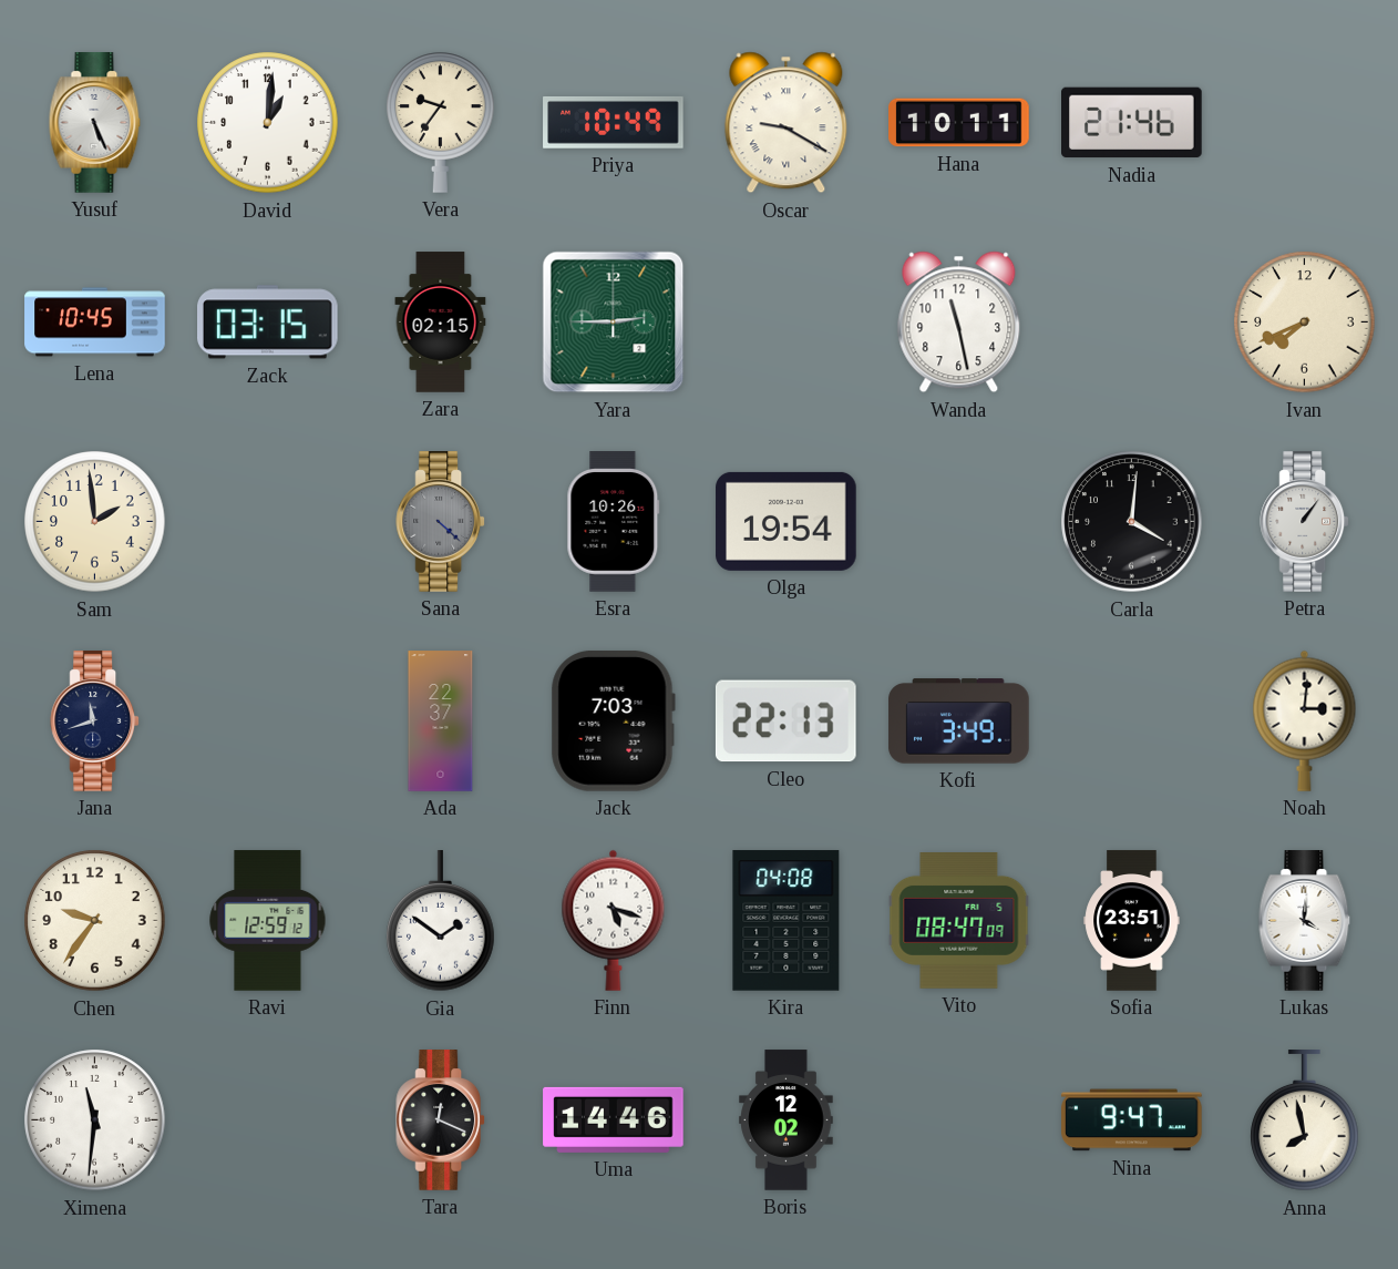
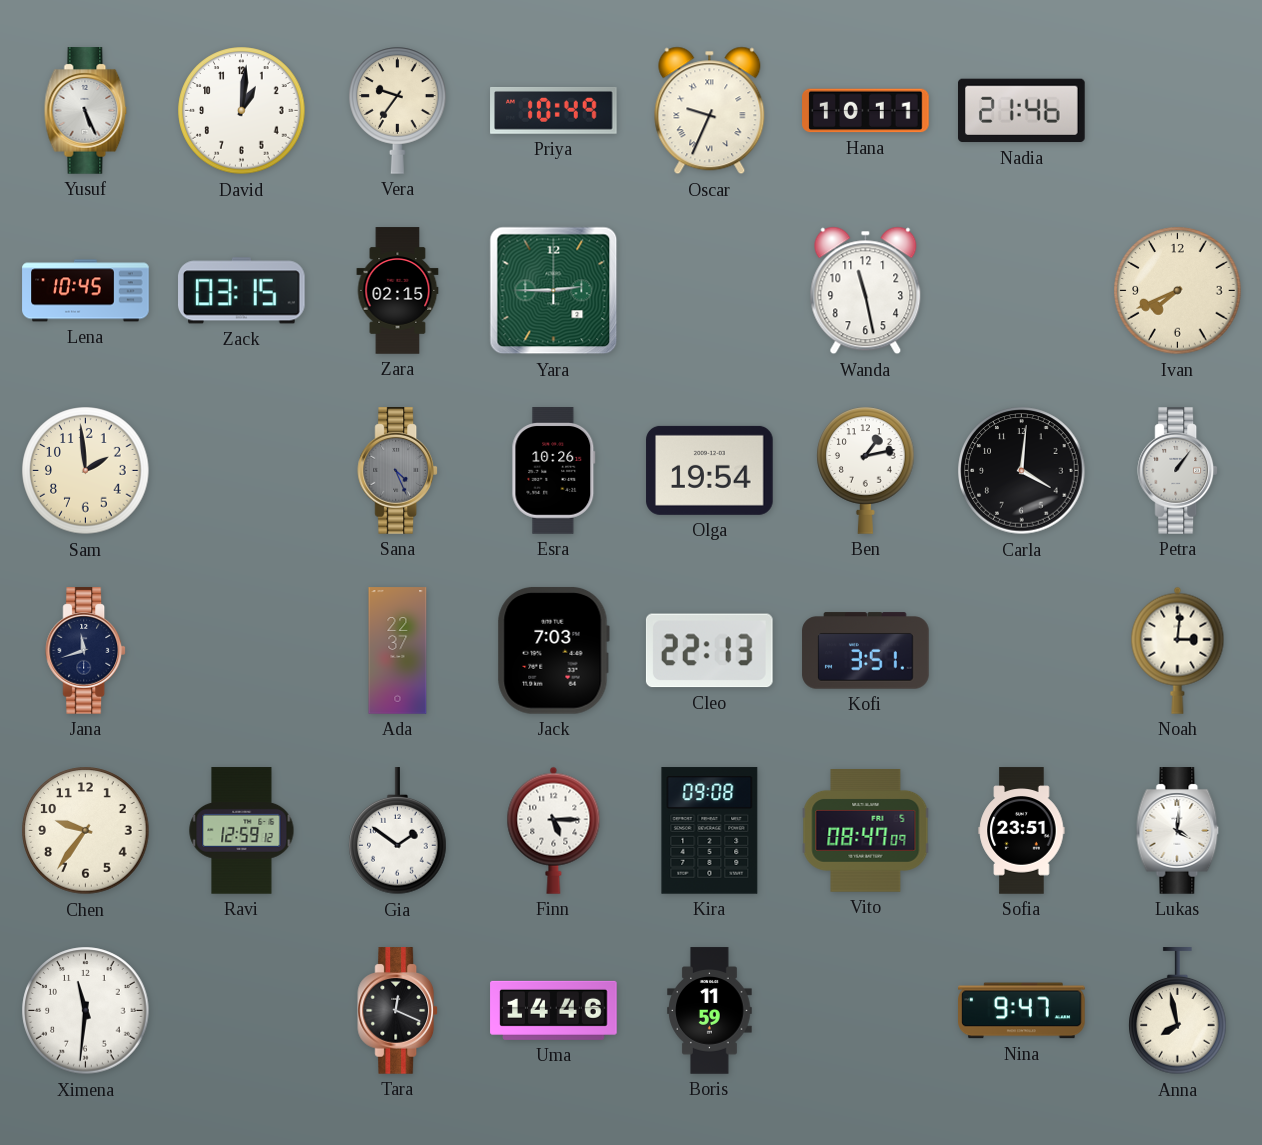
Oscar: 9:20 -> 9:34 (710, 111)
Sana: 4:22 -> 4:26 (398, 471)
Ben: none -> 1:13 (866, 470)
Kofi: 3:49 -> 3:51 (866, 651)
Finn: 5:18 -> 5:15 (554, 830)
Kira: 04:08 -> 09:08 (710, 831)
Boris: 12:02 -> 11:59 (710, 1011)
